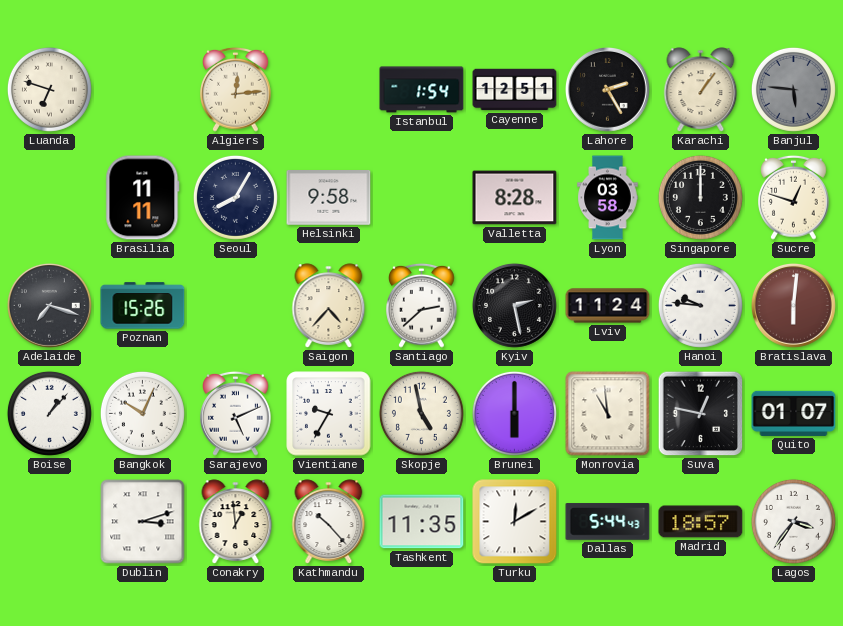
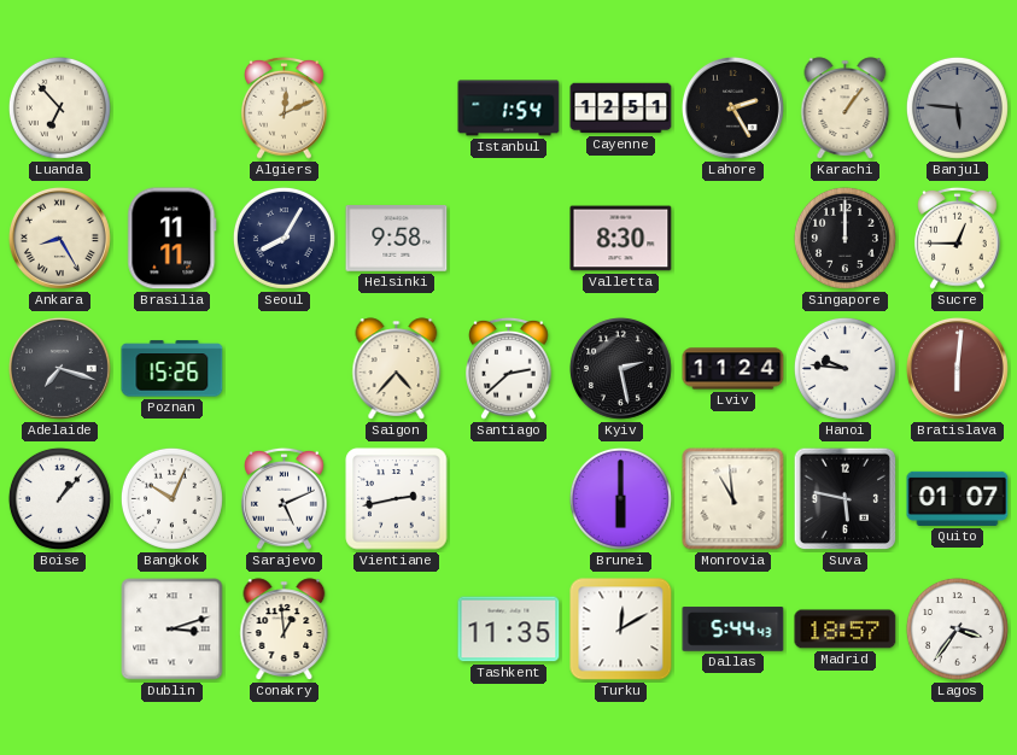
Luanda: 6:48 -> 6:53 (59, 107)
Algiers: 12:14 -> 12:11 (285, 107)
Ankara: none -> 8:25 (60, 239)
Valletta: 8:28 -> 8:30 (621, 239)
Lyon: 03:58 -> none (608, 198)
Sucre: 12:48 -> 12:45 (958, 238)
Vientiane: 9:35 -> 2:43 (397, 499)
Skopje: 4:58 -> none (421, 413)
Suva: 12:47 -> 5:47 (846, 499)
Kathmandu: 10:23 -> none (329, 522)
